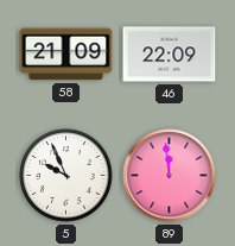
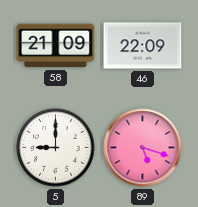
5: 9:56 -> 9:00 (56, 148)
89: 11:59 -> 5:18 (143, 148)
